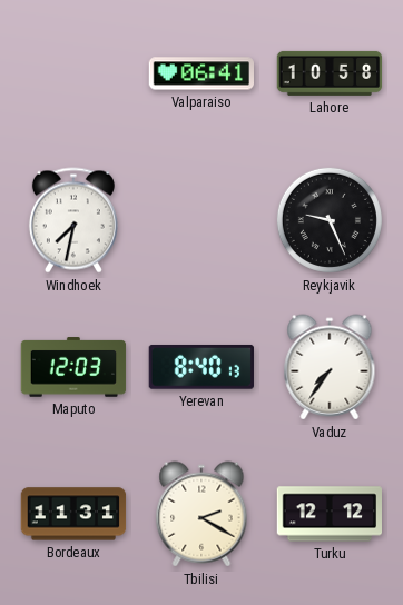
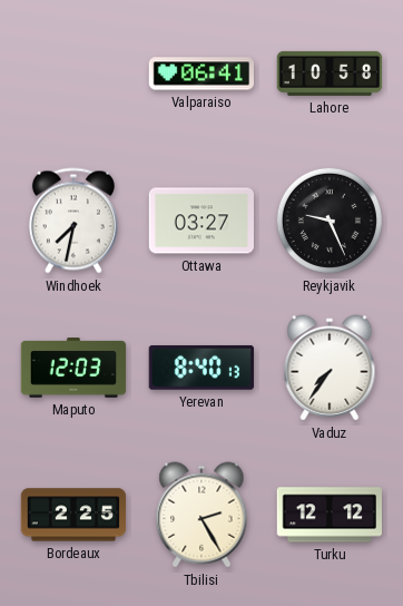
Ottawa: none -> 03:27 (200, 221)
Bordeaux: 11:31 -> 2:25 (73, 515)
Tbilisi: 2:20 -> 2:25 (202, 515)
